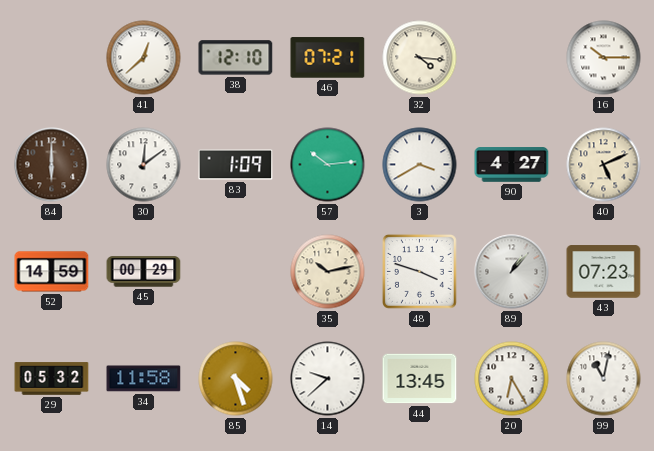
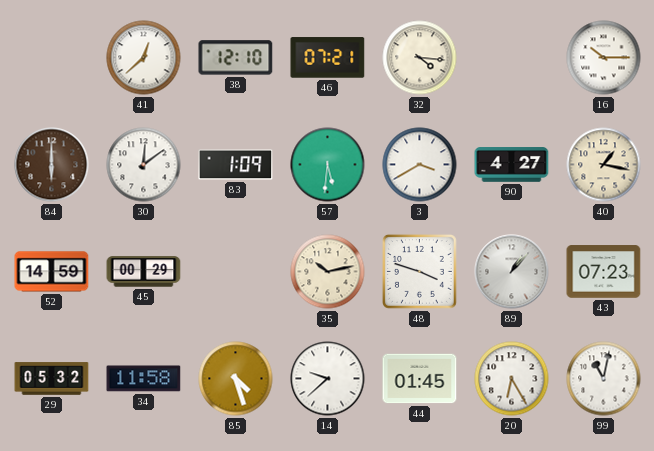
57: 10:14 -> 5:31 (328, 165)
40: 5:11 -> 1:17 (604, 165)
44: 13:45 -> 01:45 (420, 379)
